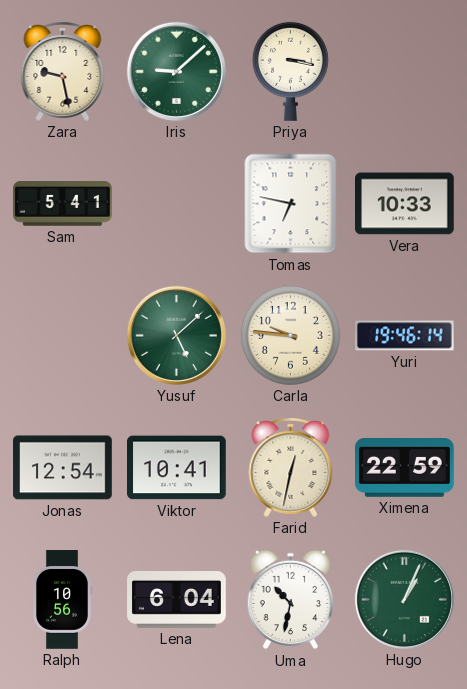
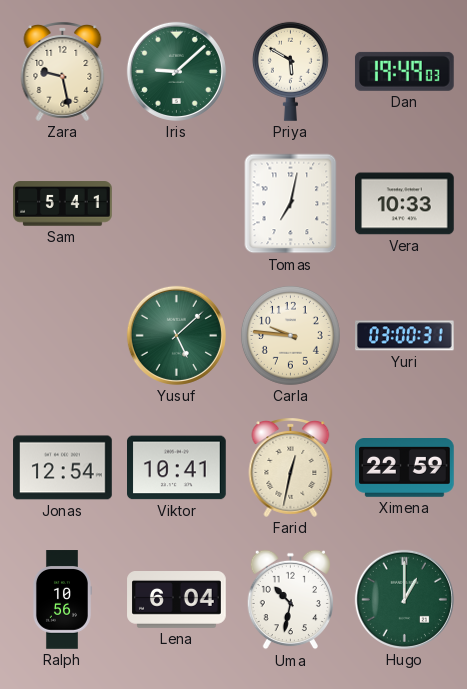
Priya: 3:17 -> 5:50 (290, 71)
Dan: none -> 19:49 (404, 71)
Tomas: 6:47 -> 7:02 (291, 204)
Yuri: 19:46 -> 03:00 (405, 336)
Hugo: 1:04 -> 1:00 (404, 599)
